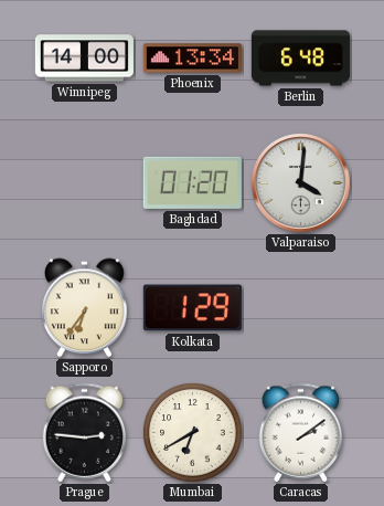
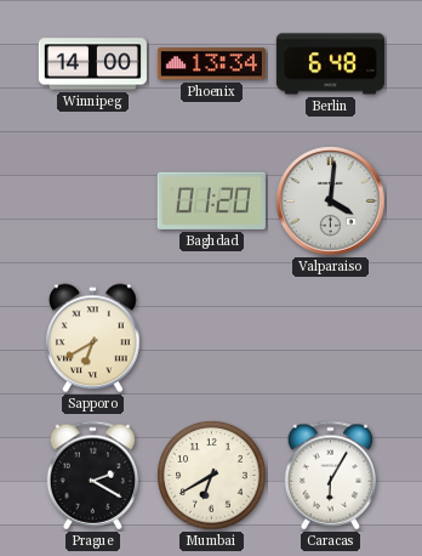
Sapporo: 6:36 -> 6:40 (93, 339)
Kolkata: 1:29 -> none (192, 308)
Prague: 2:46 -> 2:20 (93, 476)
Caracas: 2:09 -> 6:05 (331, 476)
